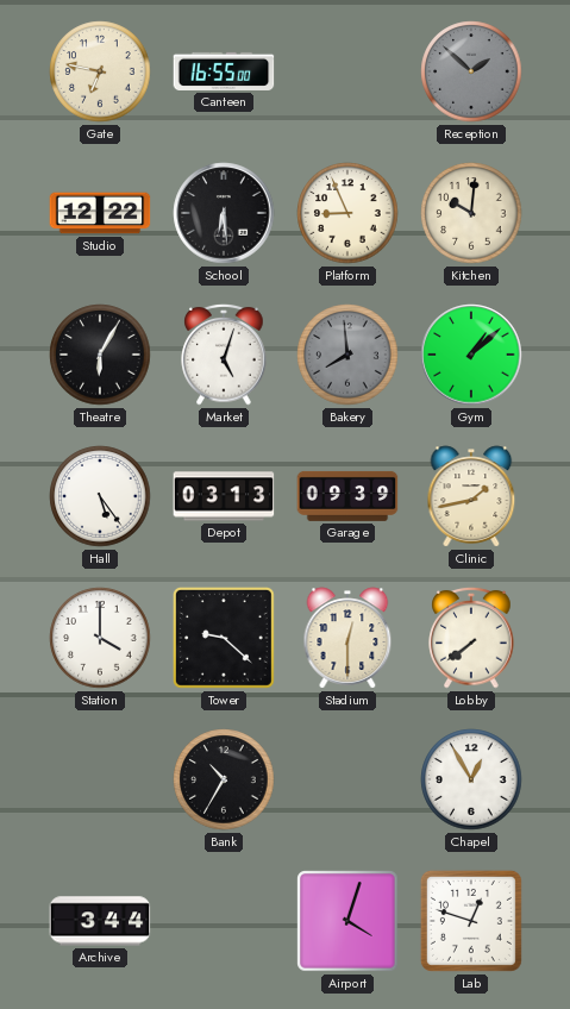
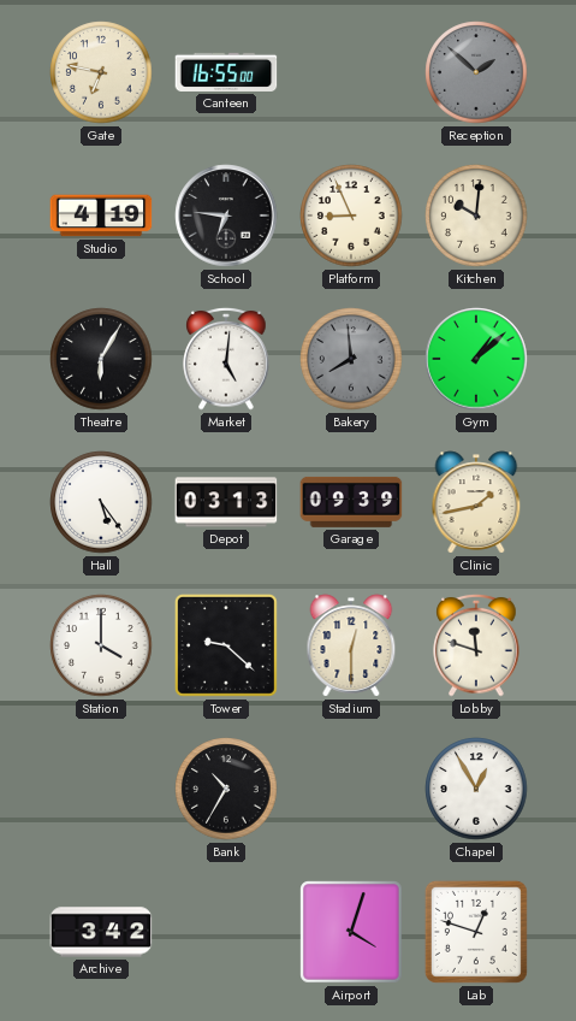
Studio: 12:22 -> 4:19 (101, 216)
School: 6:29 -> 6:46 (226, 216)
Market: 5:03 -> 5:01 (226, 359)
Lobby: 7:39 -> 11:48 (476, 645)
Archive: 3:44 -> 3:42 (101, 932)
